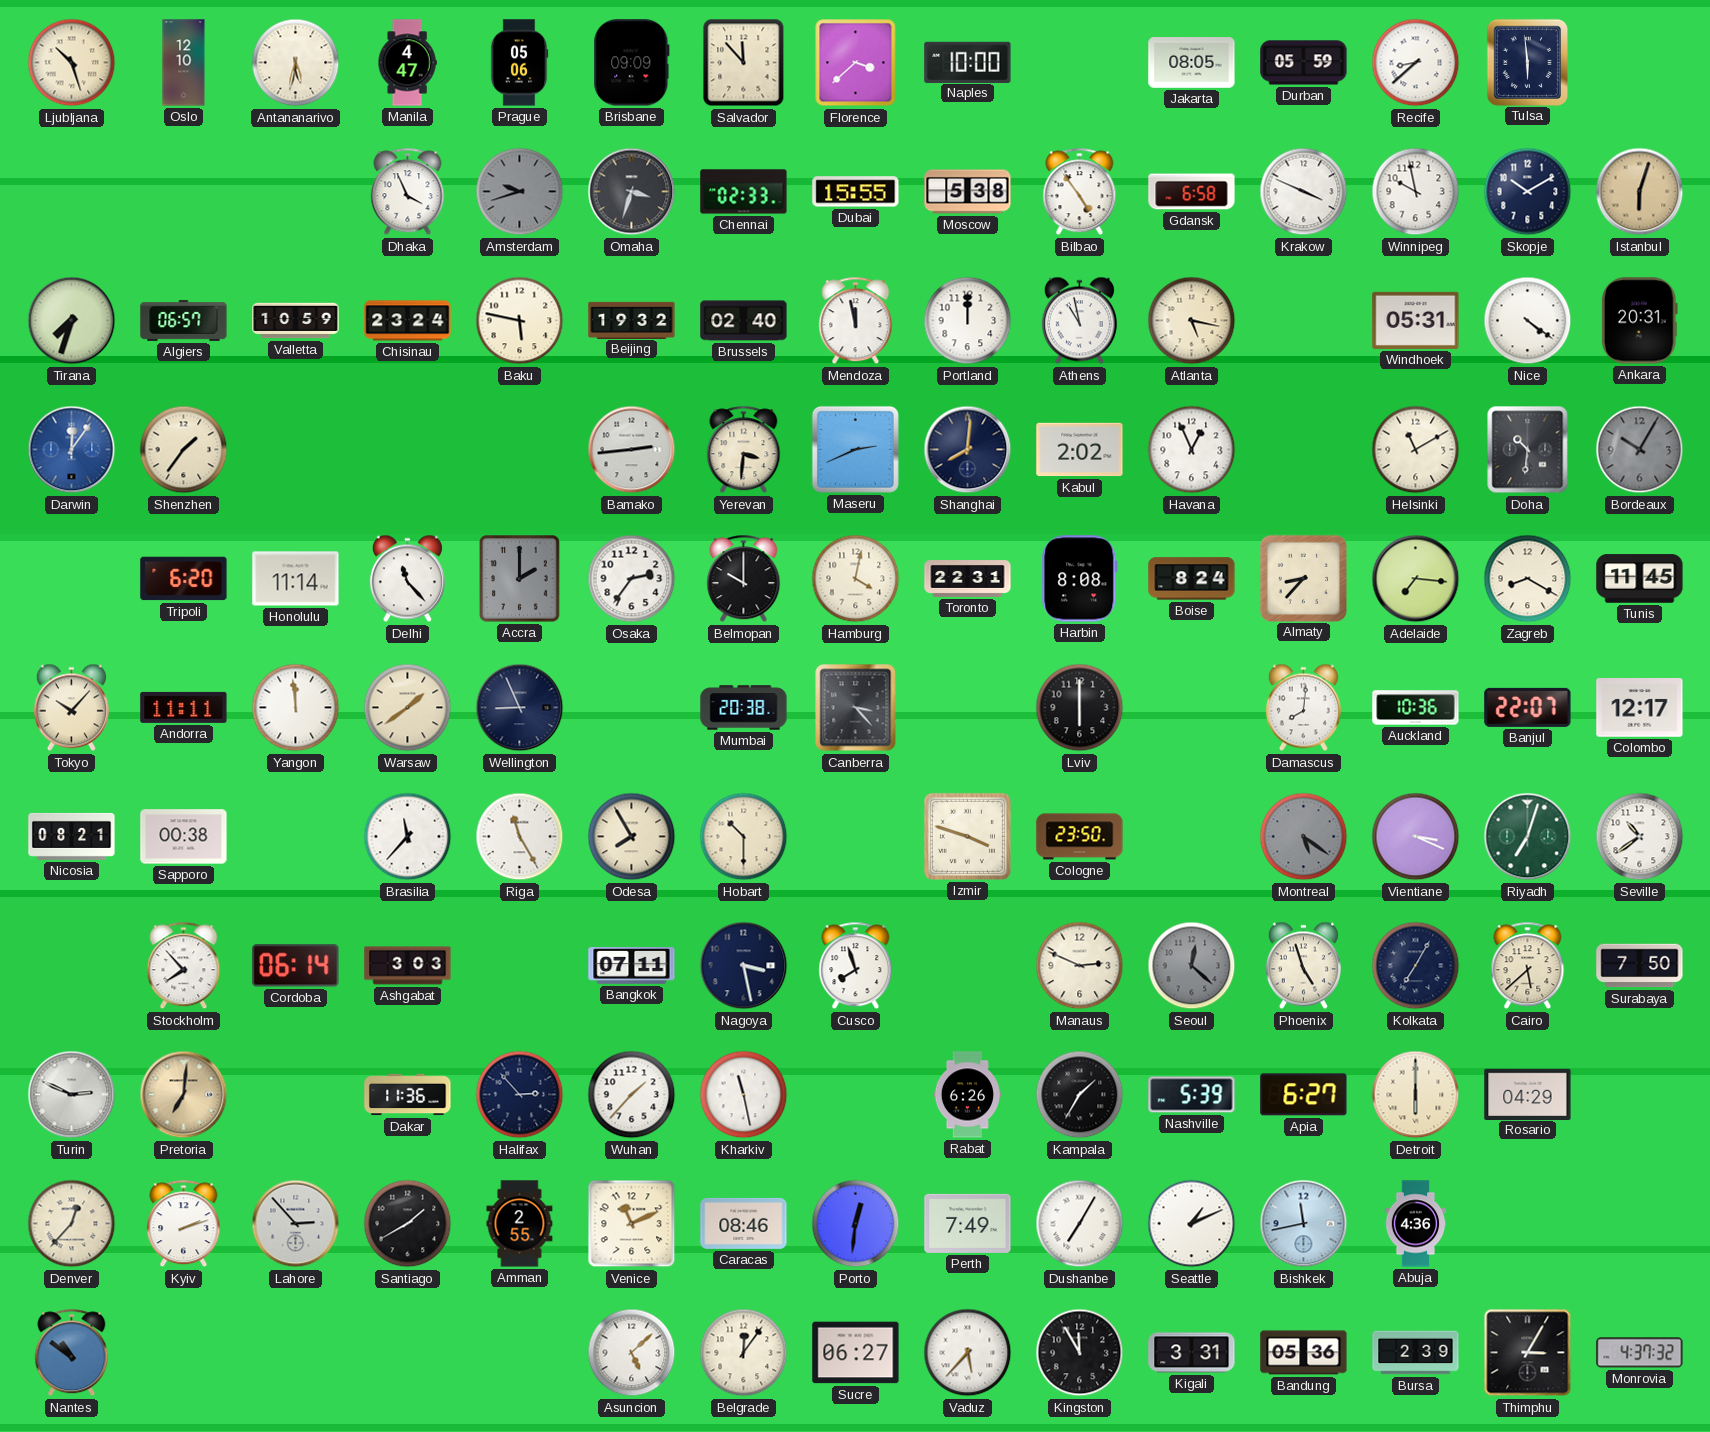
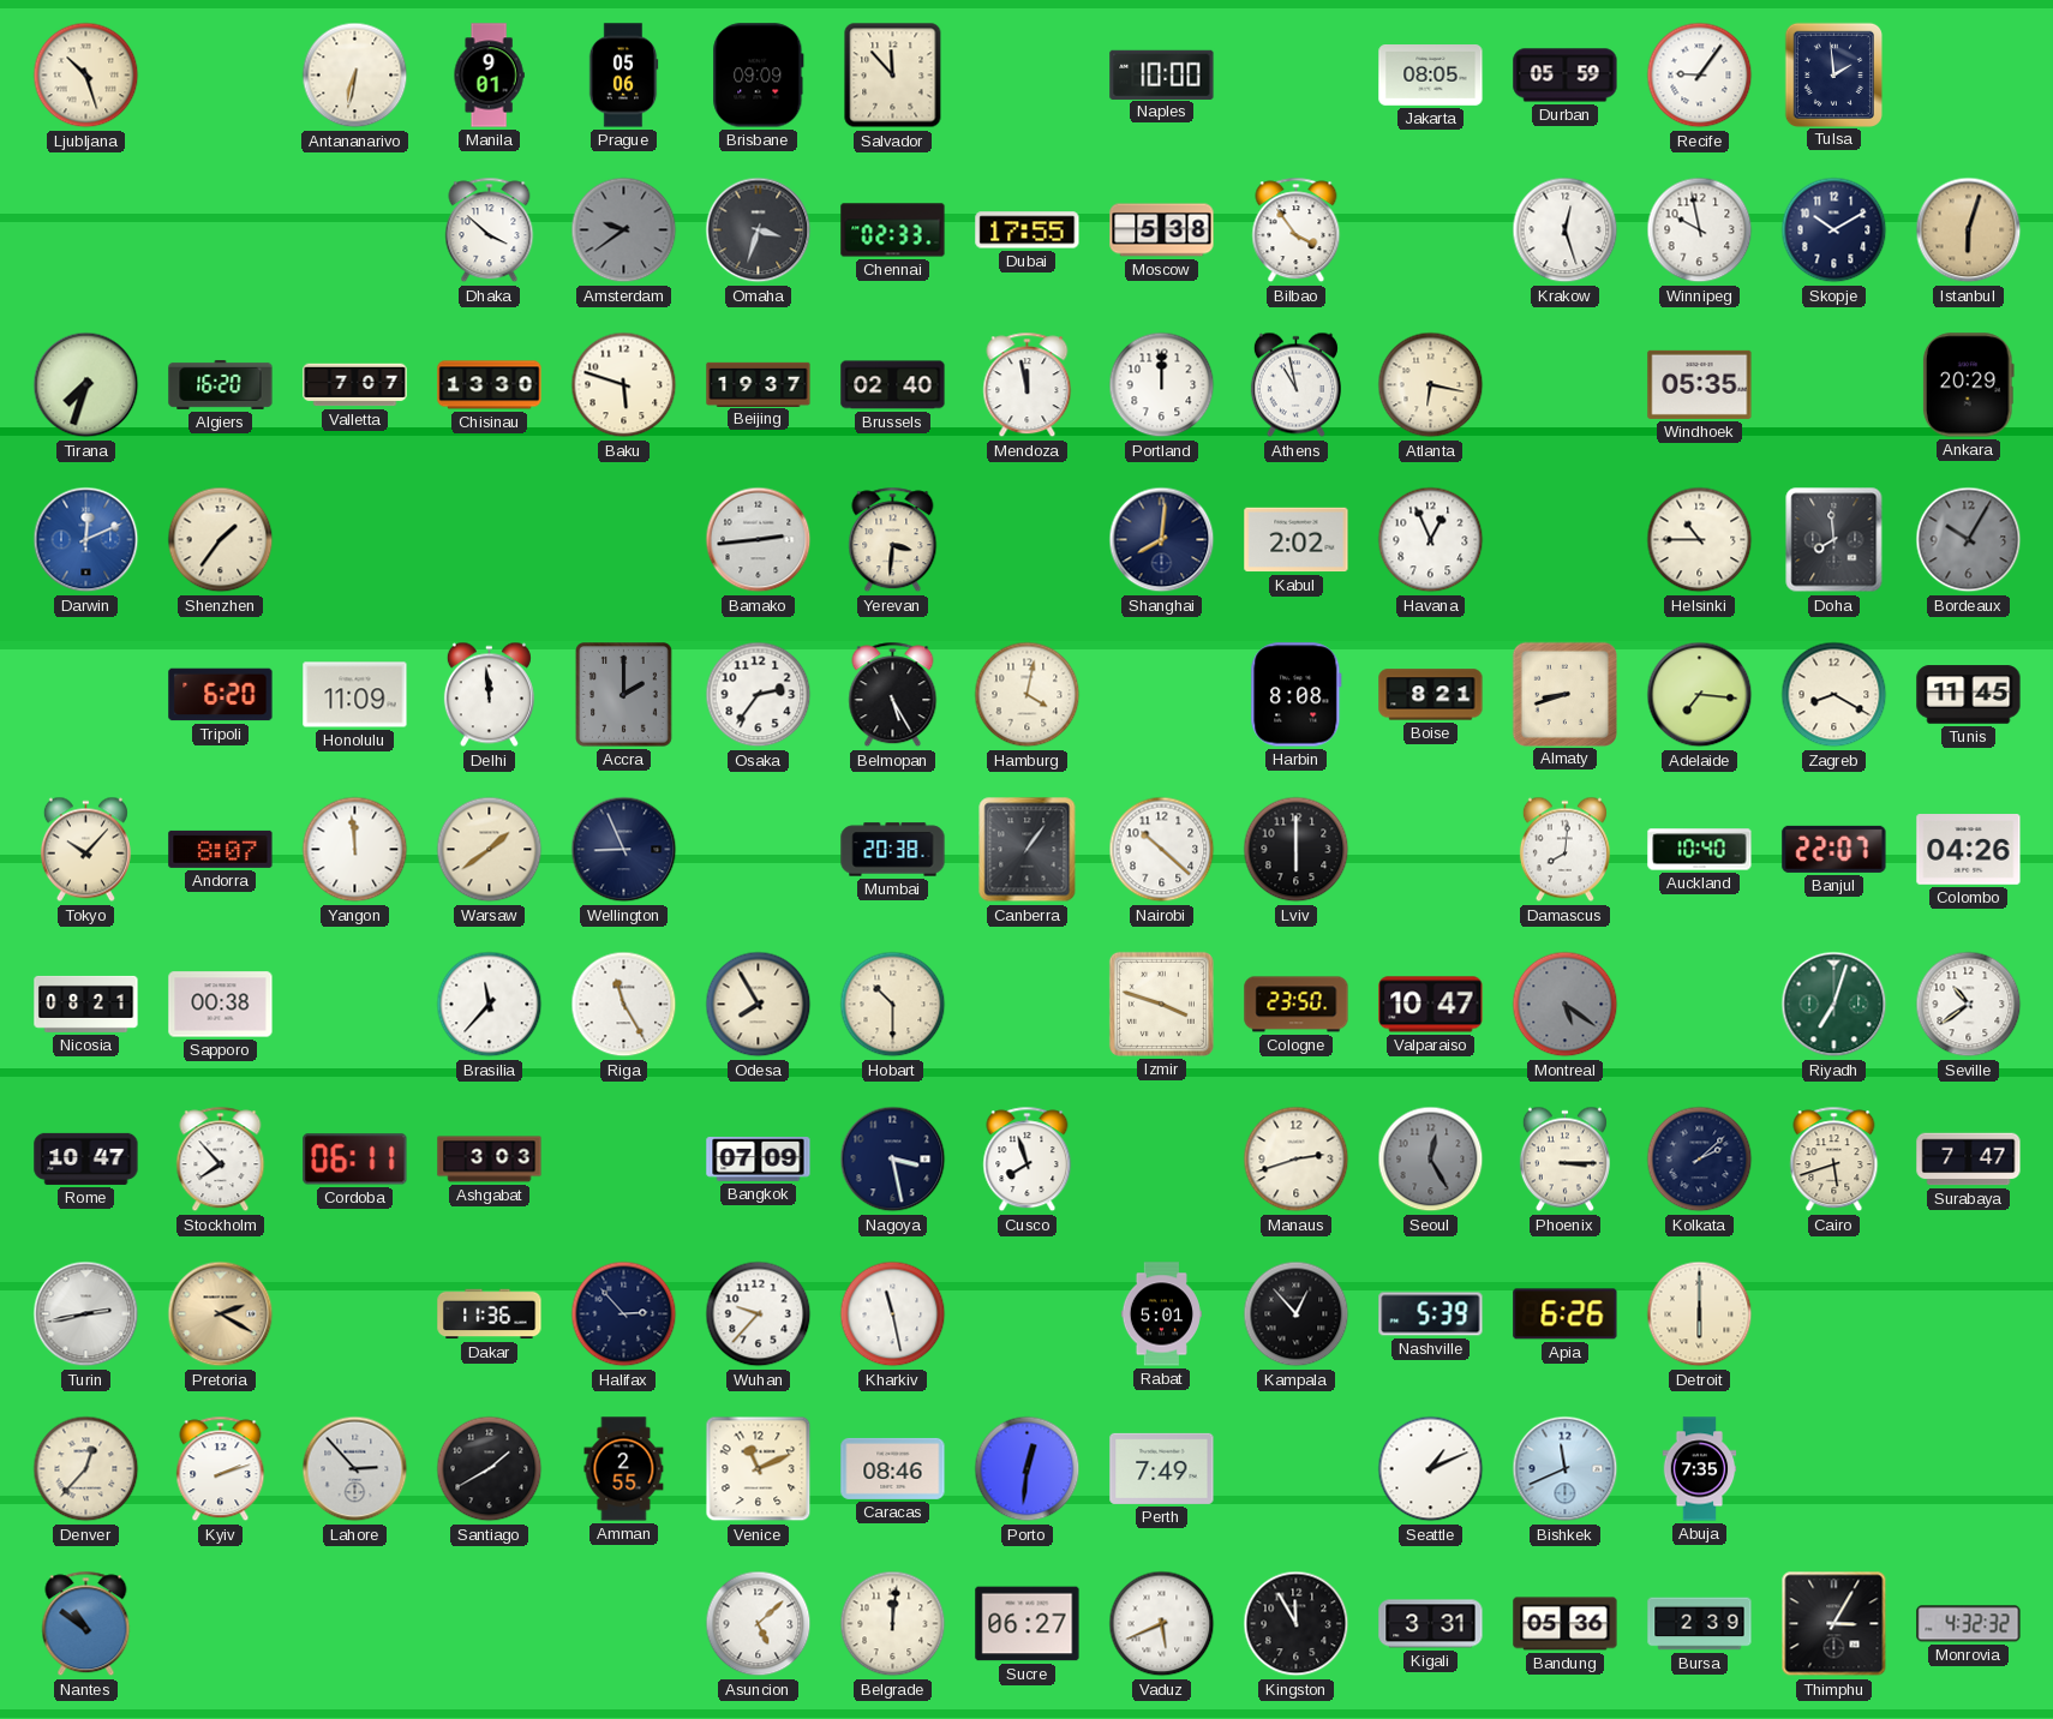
Oslo: 12:10 -> none (184, 63)
Antananarivo: 5:32 -> 6:32 (355, 76)
Manila: 4:47 -> 9:01 (489, 76)
Florence: 3:38 -> none (856, 63)
Recife: 8:38 -> 9:06 (1700, 76)
Tulsa: 5:59 -> 1:59 (1833, 74)
Dhaka: 3:56 -> 3:52 (490, 230)
Amsterdam: 9:42 -> 9:39 (624, 230)
Dubai: 15:55 -> 17:55 (1028, 230)
Bilbao: 4:54 -> 3:54 (1297, 230)
Gdansk: 6:58 -> none (1192, 192)
Krakow: 3:49 -> 12:27 (1566, 230)
Algiers: 06:57 -> 16:20 (221, 384)
Valletta: 10:59 -> 7:07 (355, 385)
Chisinau: 23:24 -> 13:30 (490, 385)
Baku: 5:47 -> 5:48 (624, 385)
Beijing: 19:32 -> 19:37 (759, 384)
Atlanta: 5:17 -> 6:17 (1431, 385)
Windhoek: 05:31 -> 05:35 (1700, 384)
Nice: 4:21 -> none (1528, 321)
Ankara: 20:31 -> 20:29 (1968, 385)
Darwin: 12:06 -> 12:11 (86, 540)
Maseru: 2:41 -> none (855, 449)
Helsinki: 11:10 -> 10:45 (1700, 540)
Doha: 10:31 -> 7:59 (1834, 540)
Honolulu: 11:14 -> 11:09 (355, 695)
Delhi: 11:23 -> 11:59 (489, 695)
Belmopan: 10:00 -> 5:25 (893, 695)
Toronto: 22:31 -> none (968, 579)
Boise: 8:24 -> 8:21 (1431, 695)
Almaty: 8:37 -> 8:42 (1564, 694)
Andorra: 11:11 -> 8:07 (221, 849)
Canberra: 3:23 -> 1:06 (1028, 850)
Nairobi: none -> 10:22 (1162, 850)
Auckland: 10:36 -> 10:40 (1700, 850)
Colombo: 12:17 -> 04:26 (1969, 850)
Valparaiso: none -> 10:47 (1431, 1005)
Vientiane: 3:19 -> none (1416, 837)
Rome: none -> 10:47 (86, 1158)
Cordoba: 06:14 -> 06:11 (355, 1160)
Bangkok: 07:11 -> 07:09 (759, 1160)
Manaus: 2:49 -> 2:42 (1297, 1160)
Seoul: 12:22 -> 12:25 (1431, 1160)
Phoenix: 4:57 -> 3:15 (1564, 1160)
Kolkata: 7:05 -> 2:08 (1700, 1160)
Cairo: 5:38 -> 5:42 (1834, 1160)
Surabaya: 7:50 -> 7:47 (1969, 1160)
Turin: 2:49 -> 2:43 (86, 1314)
Pretoria: 7:01 -> 2:20 (221, 1314)
Wuhan: 1:37 -> 9:37 (759, 1314)
Rabat: 6:26 -> 5:01 (1161, 1314)
Kampala: 1:35 -> 12:53 (1297, 1314)
Apia: 6:27 -> 6:26 (1566, 1314)
Rosario: 04:29 -> none (1528, 1094)
Dushanbe: 7:05 -> none (1080, 1224)
Bishkek: 11:43 -> 11:41 (1566, 1469)
Abuja: 4:36 -> 7:35 (1700, 1469)
Belgrade: 12:06 -> 12:01 (893, 1624)
Vaduz: 5:37 -> 5:41 (1162, 1624)
Monrovia: 4:37 -> 4:32 (1969, 1624)
